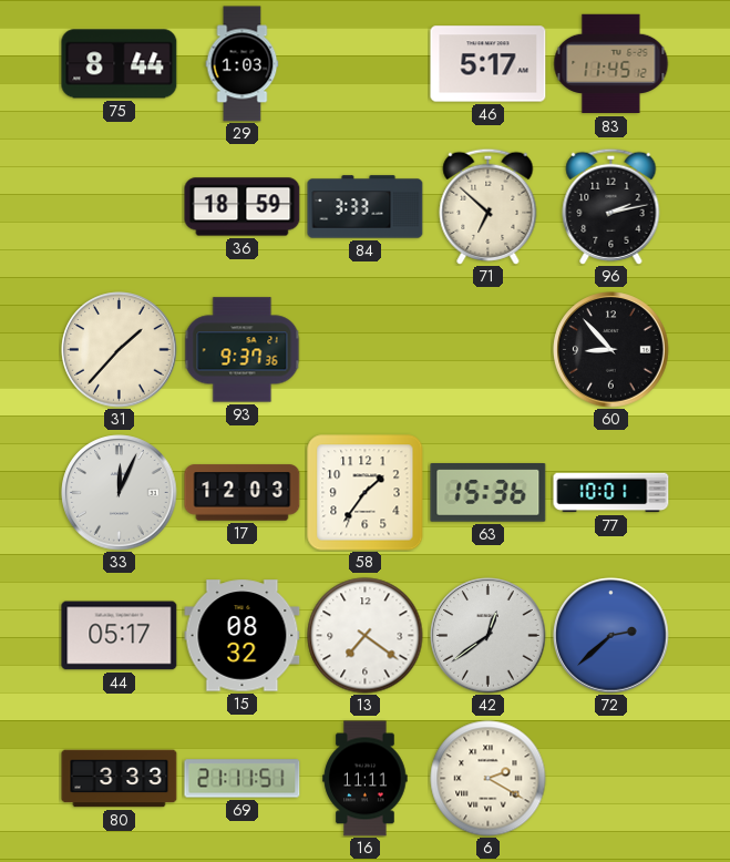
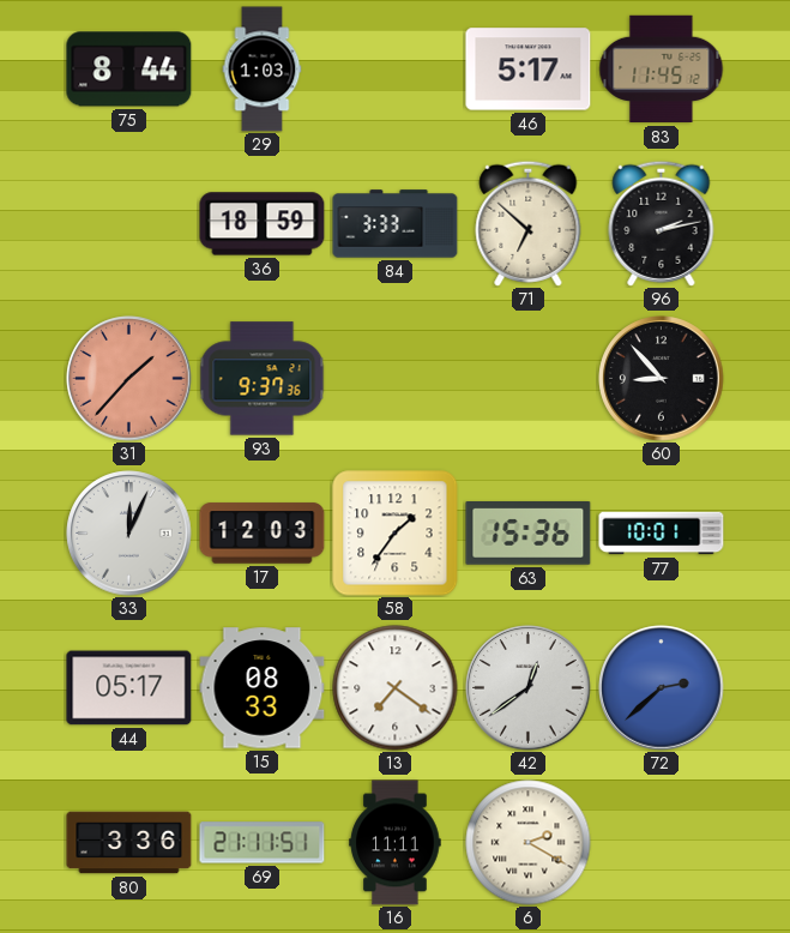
31 dial: cream -> salmon (129, 379)
15: 08:32 -> 08:33 (263, 688)
80: 3:33 -> 3:36 (129, 843)
